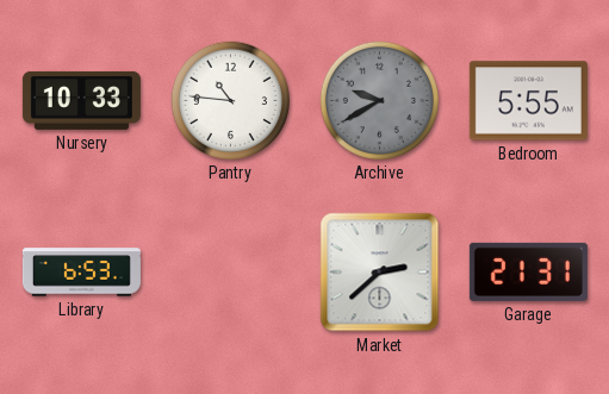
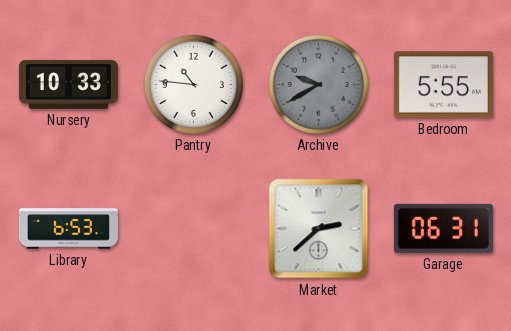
Garage: 21:31 -> 06:31 (443, 228)
